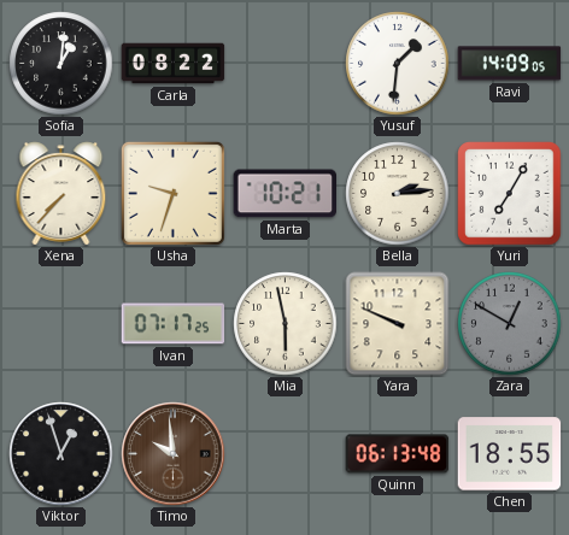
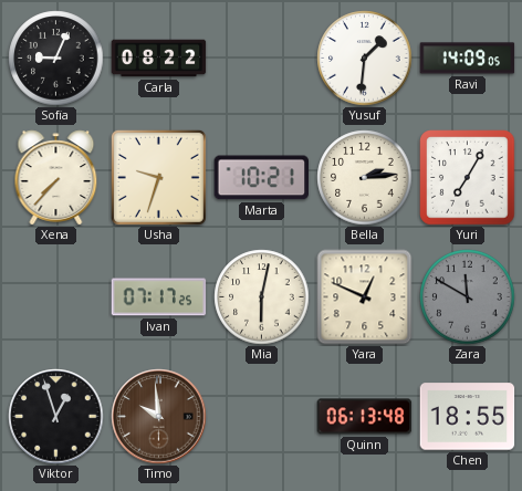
Sofia: 1:01 -> 9:04 (56, 59)
Mia: 5:58 -> 6:02 (262, 297)
Yara: 9:49 -> 12:49 (365, 297)
Zara: 12:50 -> 11:50 (468, 297)
